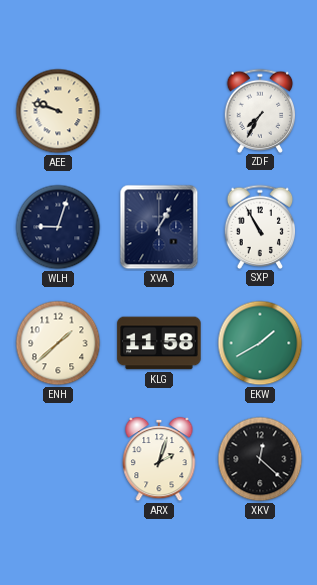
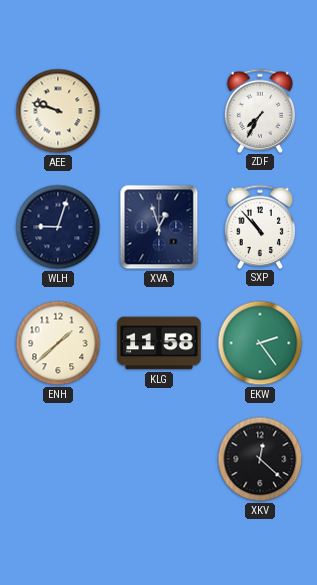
XVA: 1:05 -> 12:57 (159, 227)
SXP: 10:55 -> 10:53 (260, 226)
EKW: 1:40 -> 2:24 (260, 343)
ARX: 2:03 -> none (159, 459)
